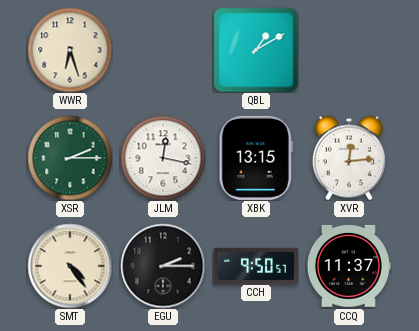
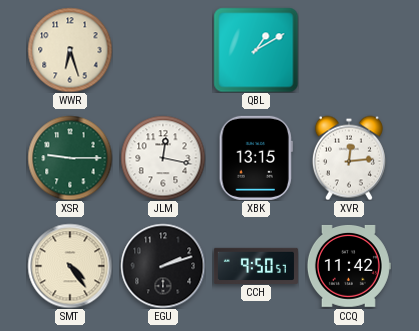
XSR: 2:15 -> 9:15 (70, 158)
EGU: 2:15 -> 2:12 (163, 266)
CCQ: 11:37 -> 11:42 (349, 266)
